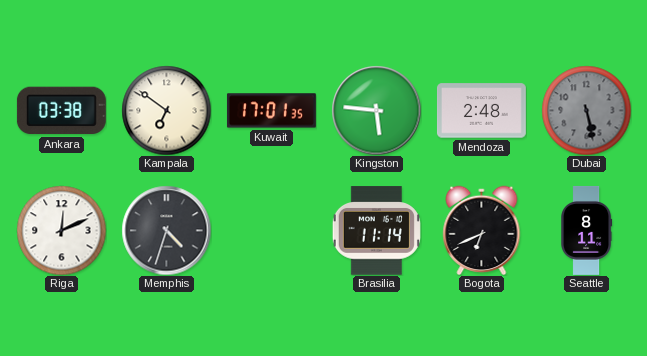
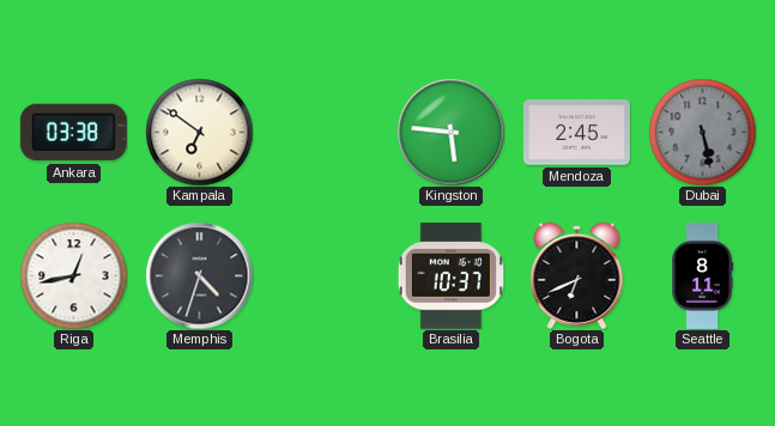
Kuwait: 17:01 -> none (271, 111)
Mendoza: 2:48 -> 2:45 (576, 133)
Riga: 12:11 -> 12:43 (73, 275)
Brasilia: 11:14 -> 10:37 (450, 276)
